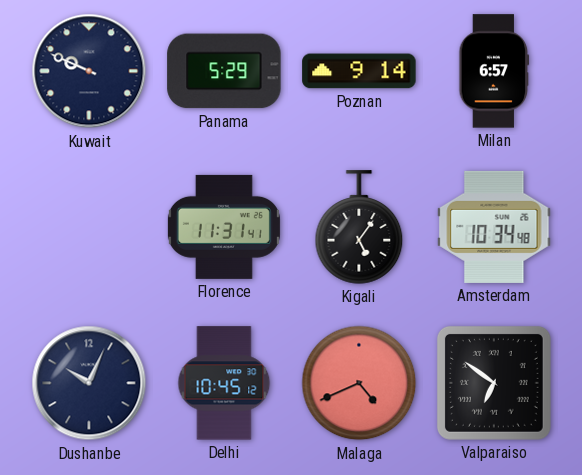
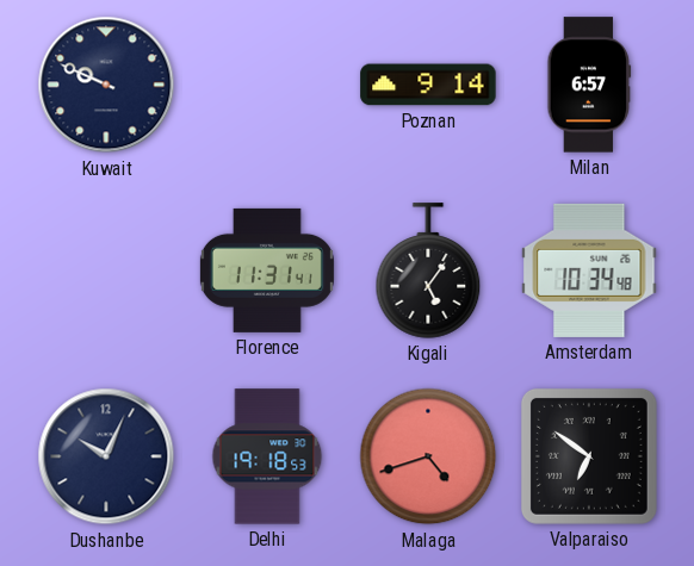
Panama: 5:29 -> none (224, 71)
Delhi: 10:45 -> 19:18 (267, 456)
Malaga: 4:41 -> 4:42 (428, 456)
